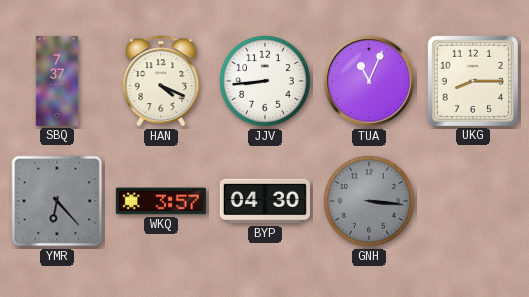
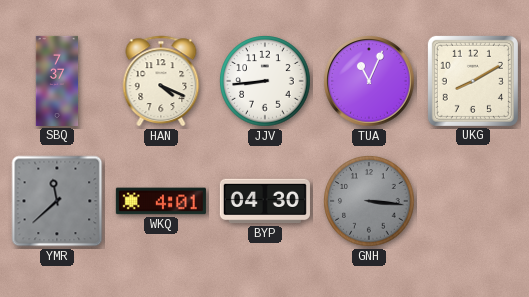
UKG: 8:15 -> 8:10 (473, 81)
YMR: 6:23 -> 11:38 (57, 201)
WKQ: 3:57 -> 4:01 (161, 201)
